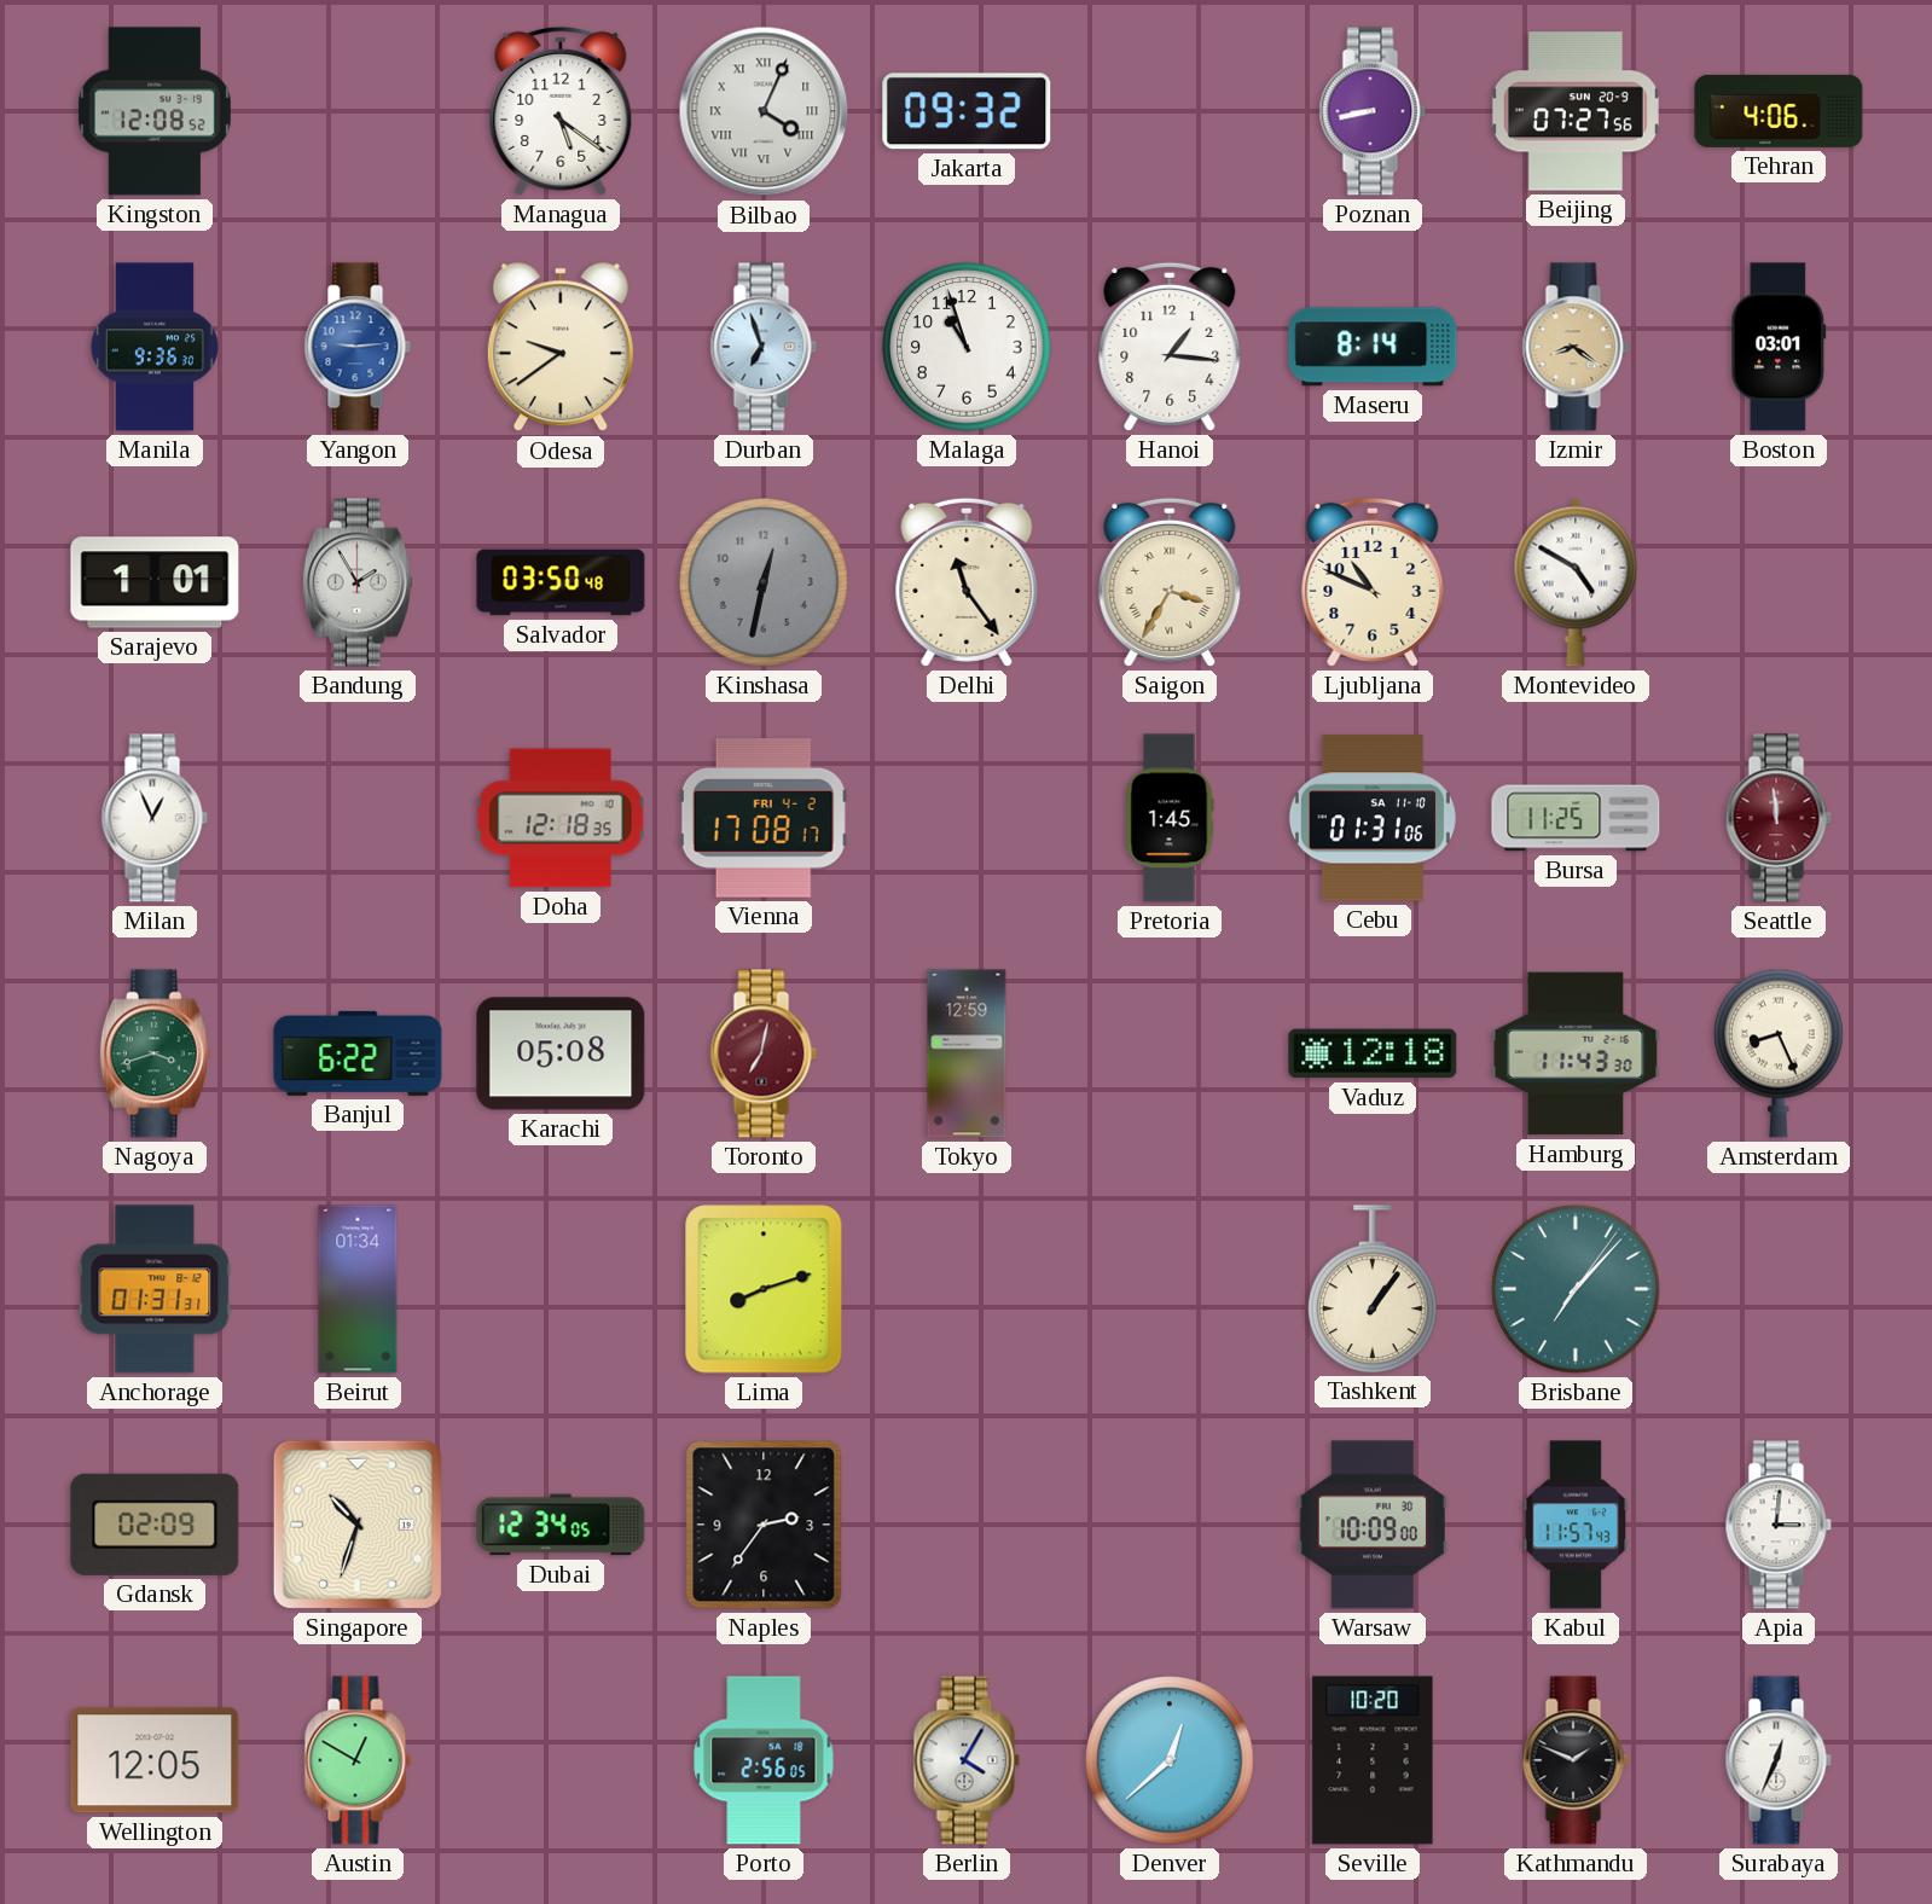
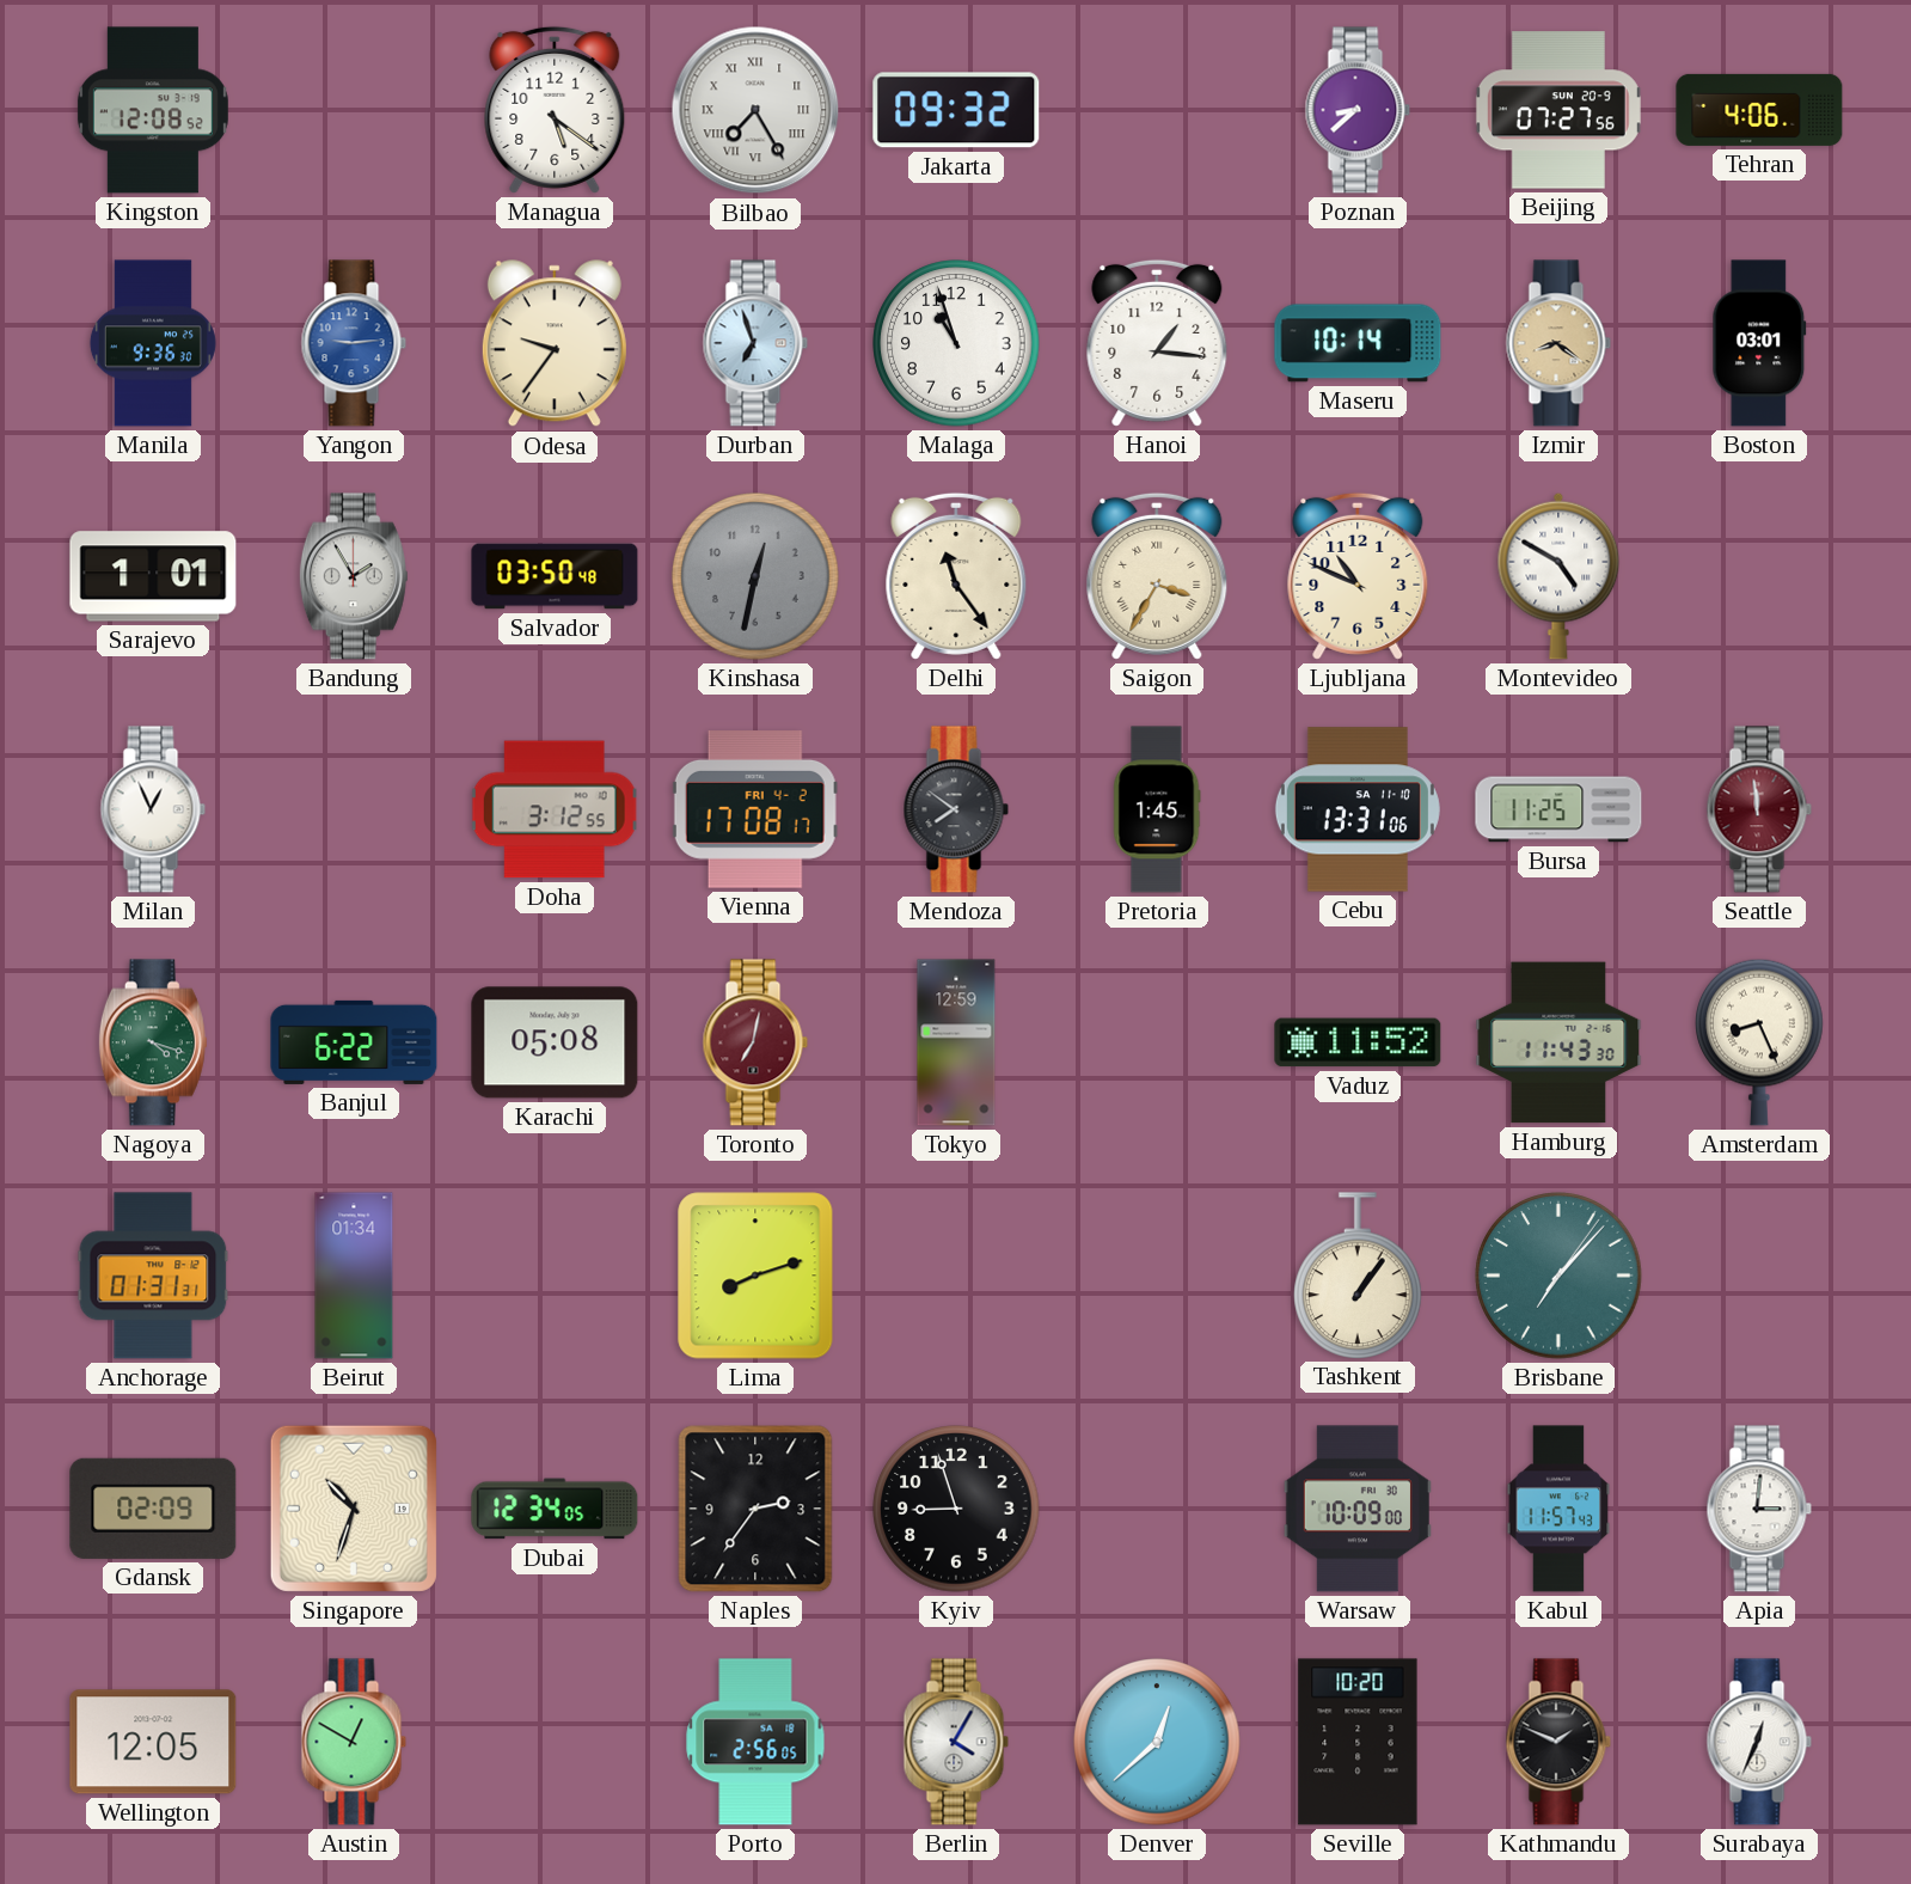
Bilbao: 4:04 -> 7:25 (755, 110)
Poznan: 8:43 -> 8:38 (1358, 110)
Odesa: 9:39 -> 9:36 (555, 344)
Maseru: 8:14 -> 10:14 (1358, 343)
Doha: 12:18 -> 3:12 (555, 809)
Mendoza: none -> 7:51 (956, 809)
Cebu: 01:31 -> 13:31 (1358, 809)
Nagoya: 3:42 -> 4:18 (153, 1042)
Vaduz: 12:18 -> 11:52 (1358, 1042)
Kyiv: none -> 8:57 (956, 1509)
